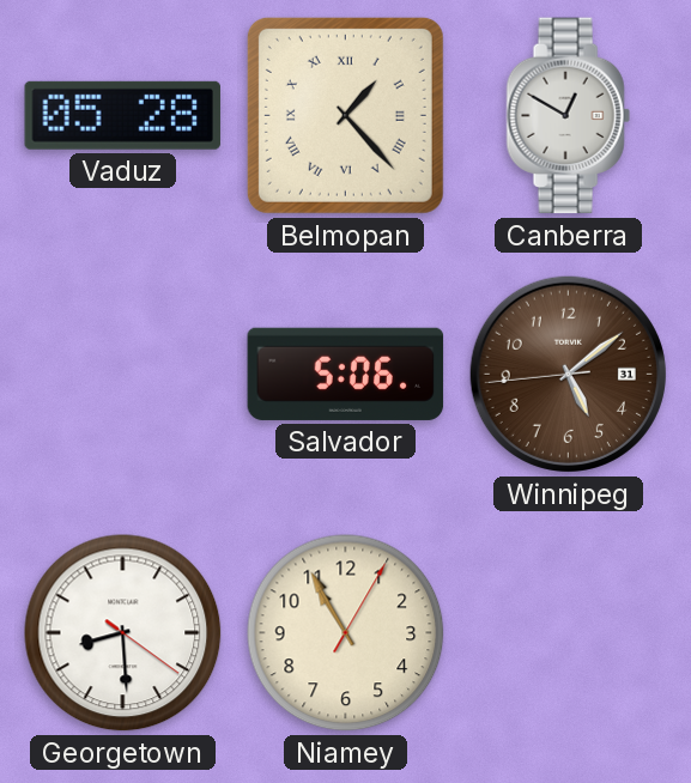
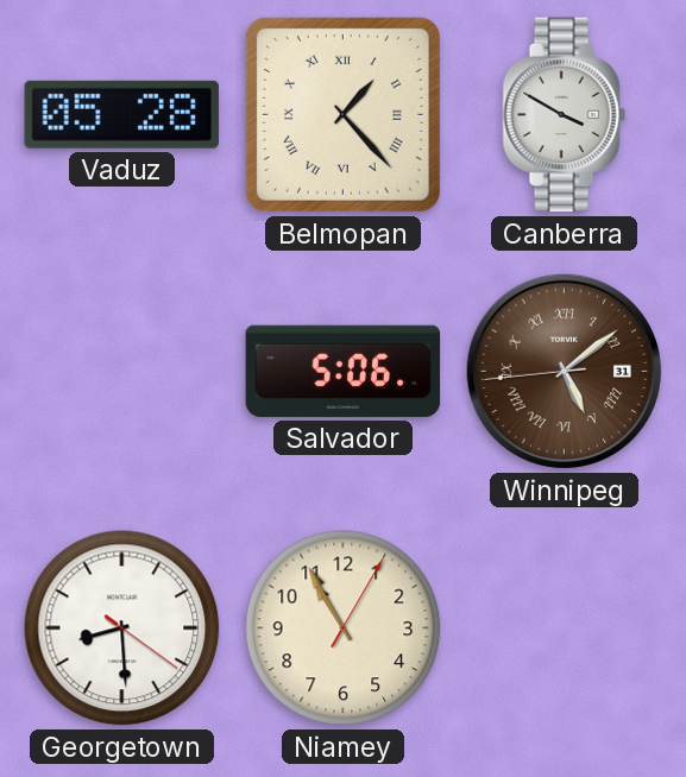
Canberra: 12:50 -> 3:50 (564, 115)
Winnipeg numerals: Arabic -> Roman (564, 371)
